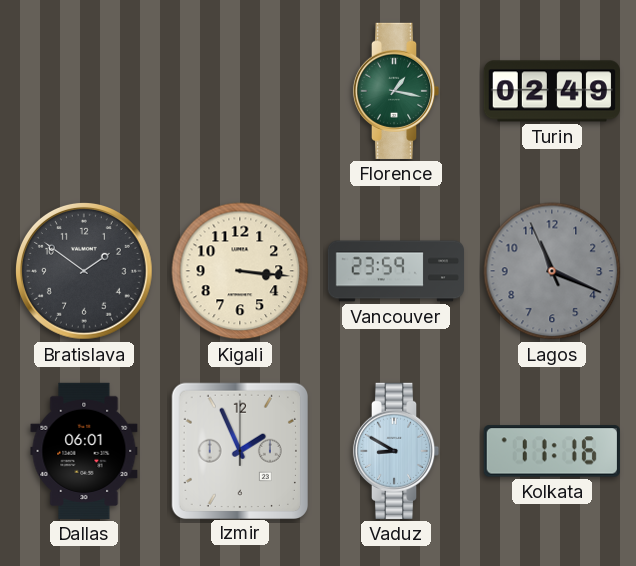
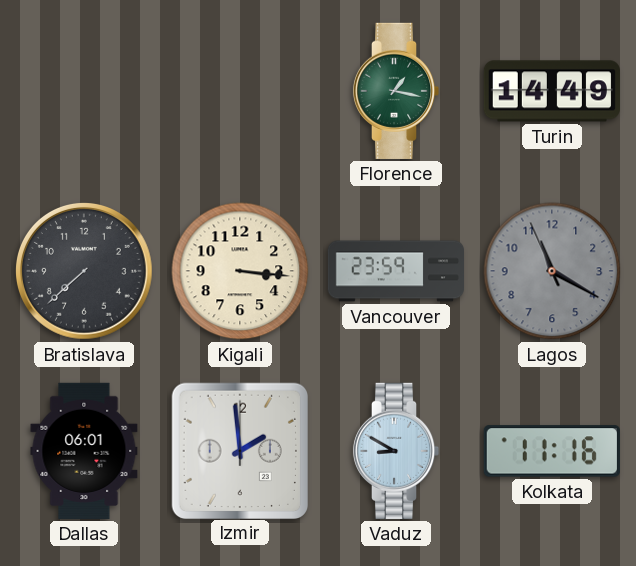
Turin: 02:49 -> 14:49 (552, 91)
Bratislava: 1:51 -> 7:38 (85, 272)
Lagos: 11:18 -> 11:19 (552, 271)
Izmir: 1:56 -> 1:59 (239, 450)
